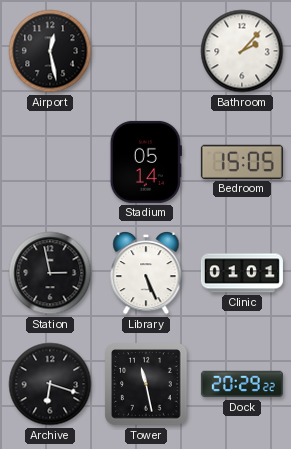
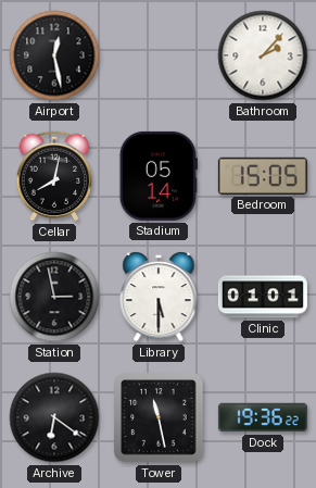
Cellar: none -> 8:02 (54, 176)
Library: 5:26 -> 5:30 (159, 298)
Archive: 6:18 -> 6:21 (54, 417)
Dock: 20:29 -> 19:36 (263, 417)
